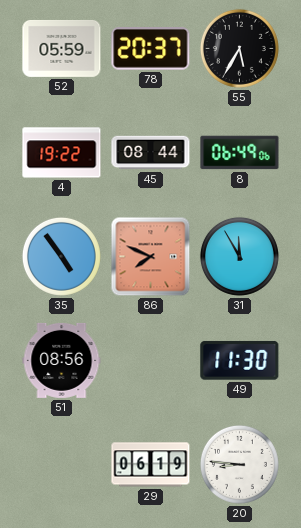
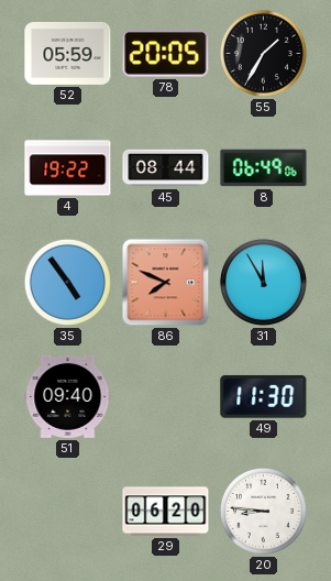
78: 20:37 -> 20:05 (166, 54)
55: 5:35 -> 1:35 (263, 53)
51: 08:56 -> 09:40 (68, 396)
29: 06:19 -> 06:20 (166, 512)
